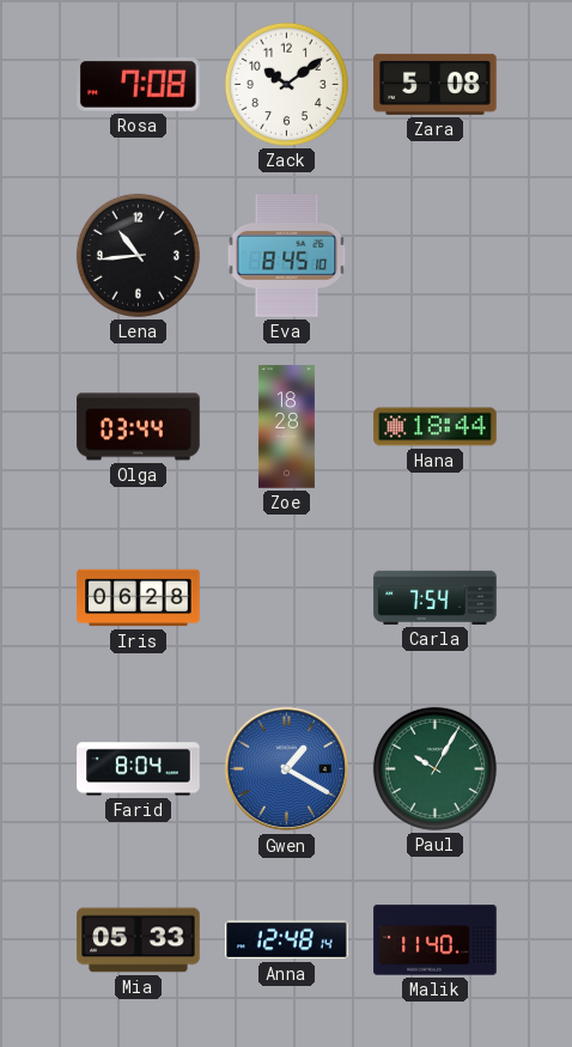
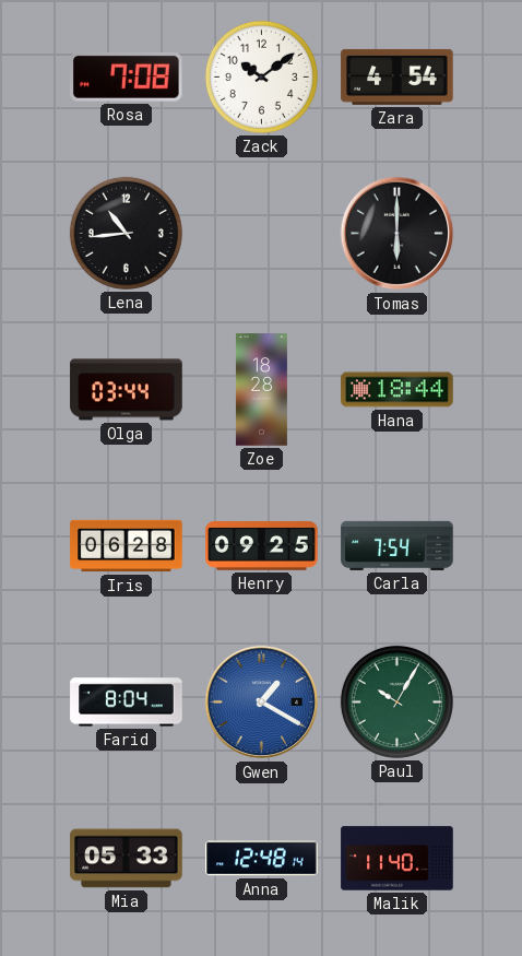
Zara: 5:08 -> 4:54 (398, 76)
Eva: 8:45 -> none (287, 256)
Tomas: none -> 6:00 (398, 234)
Henry: none -> 09:25 (262, 546)
